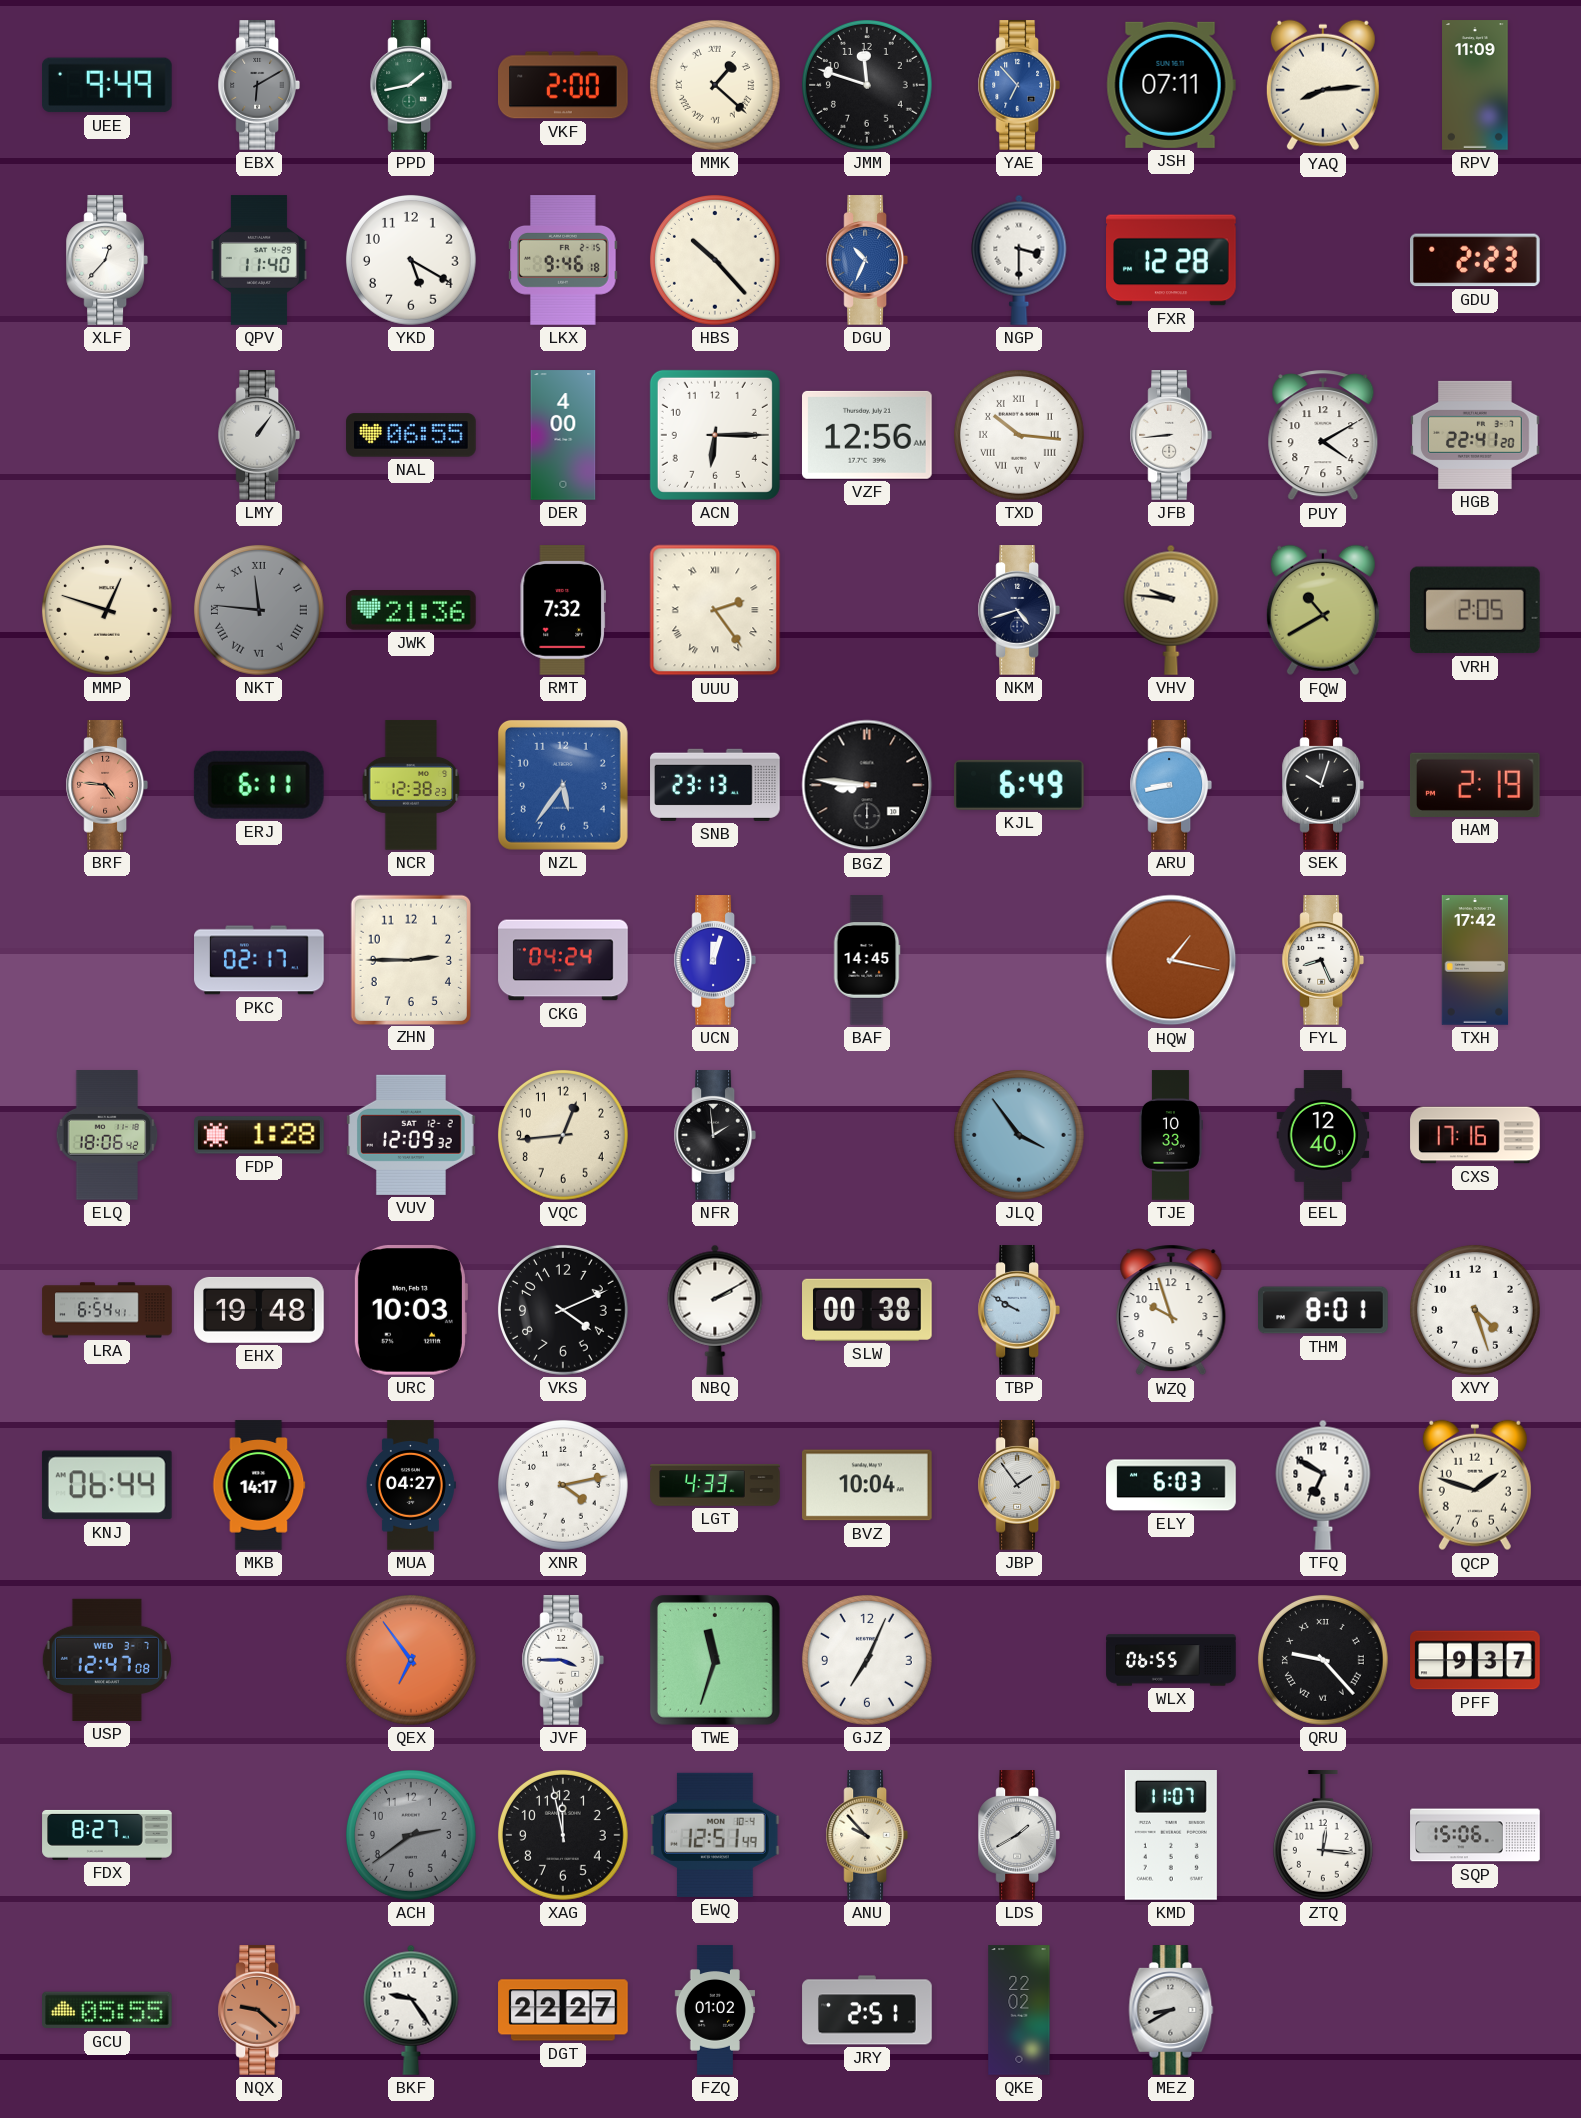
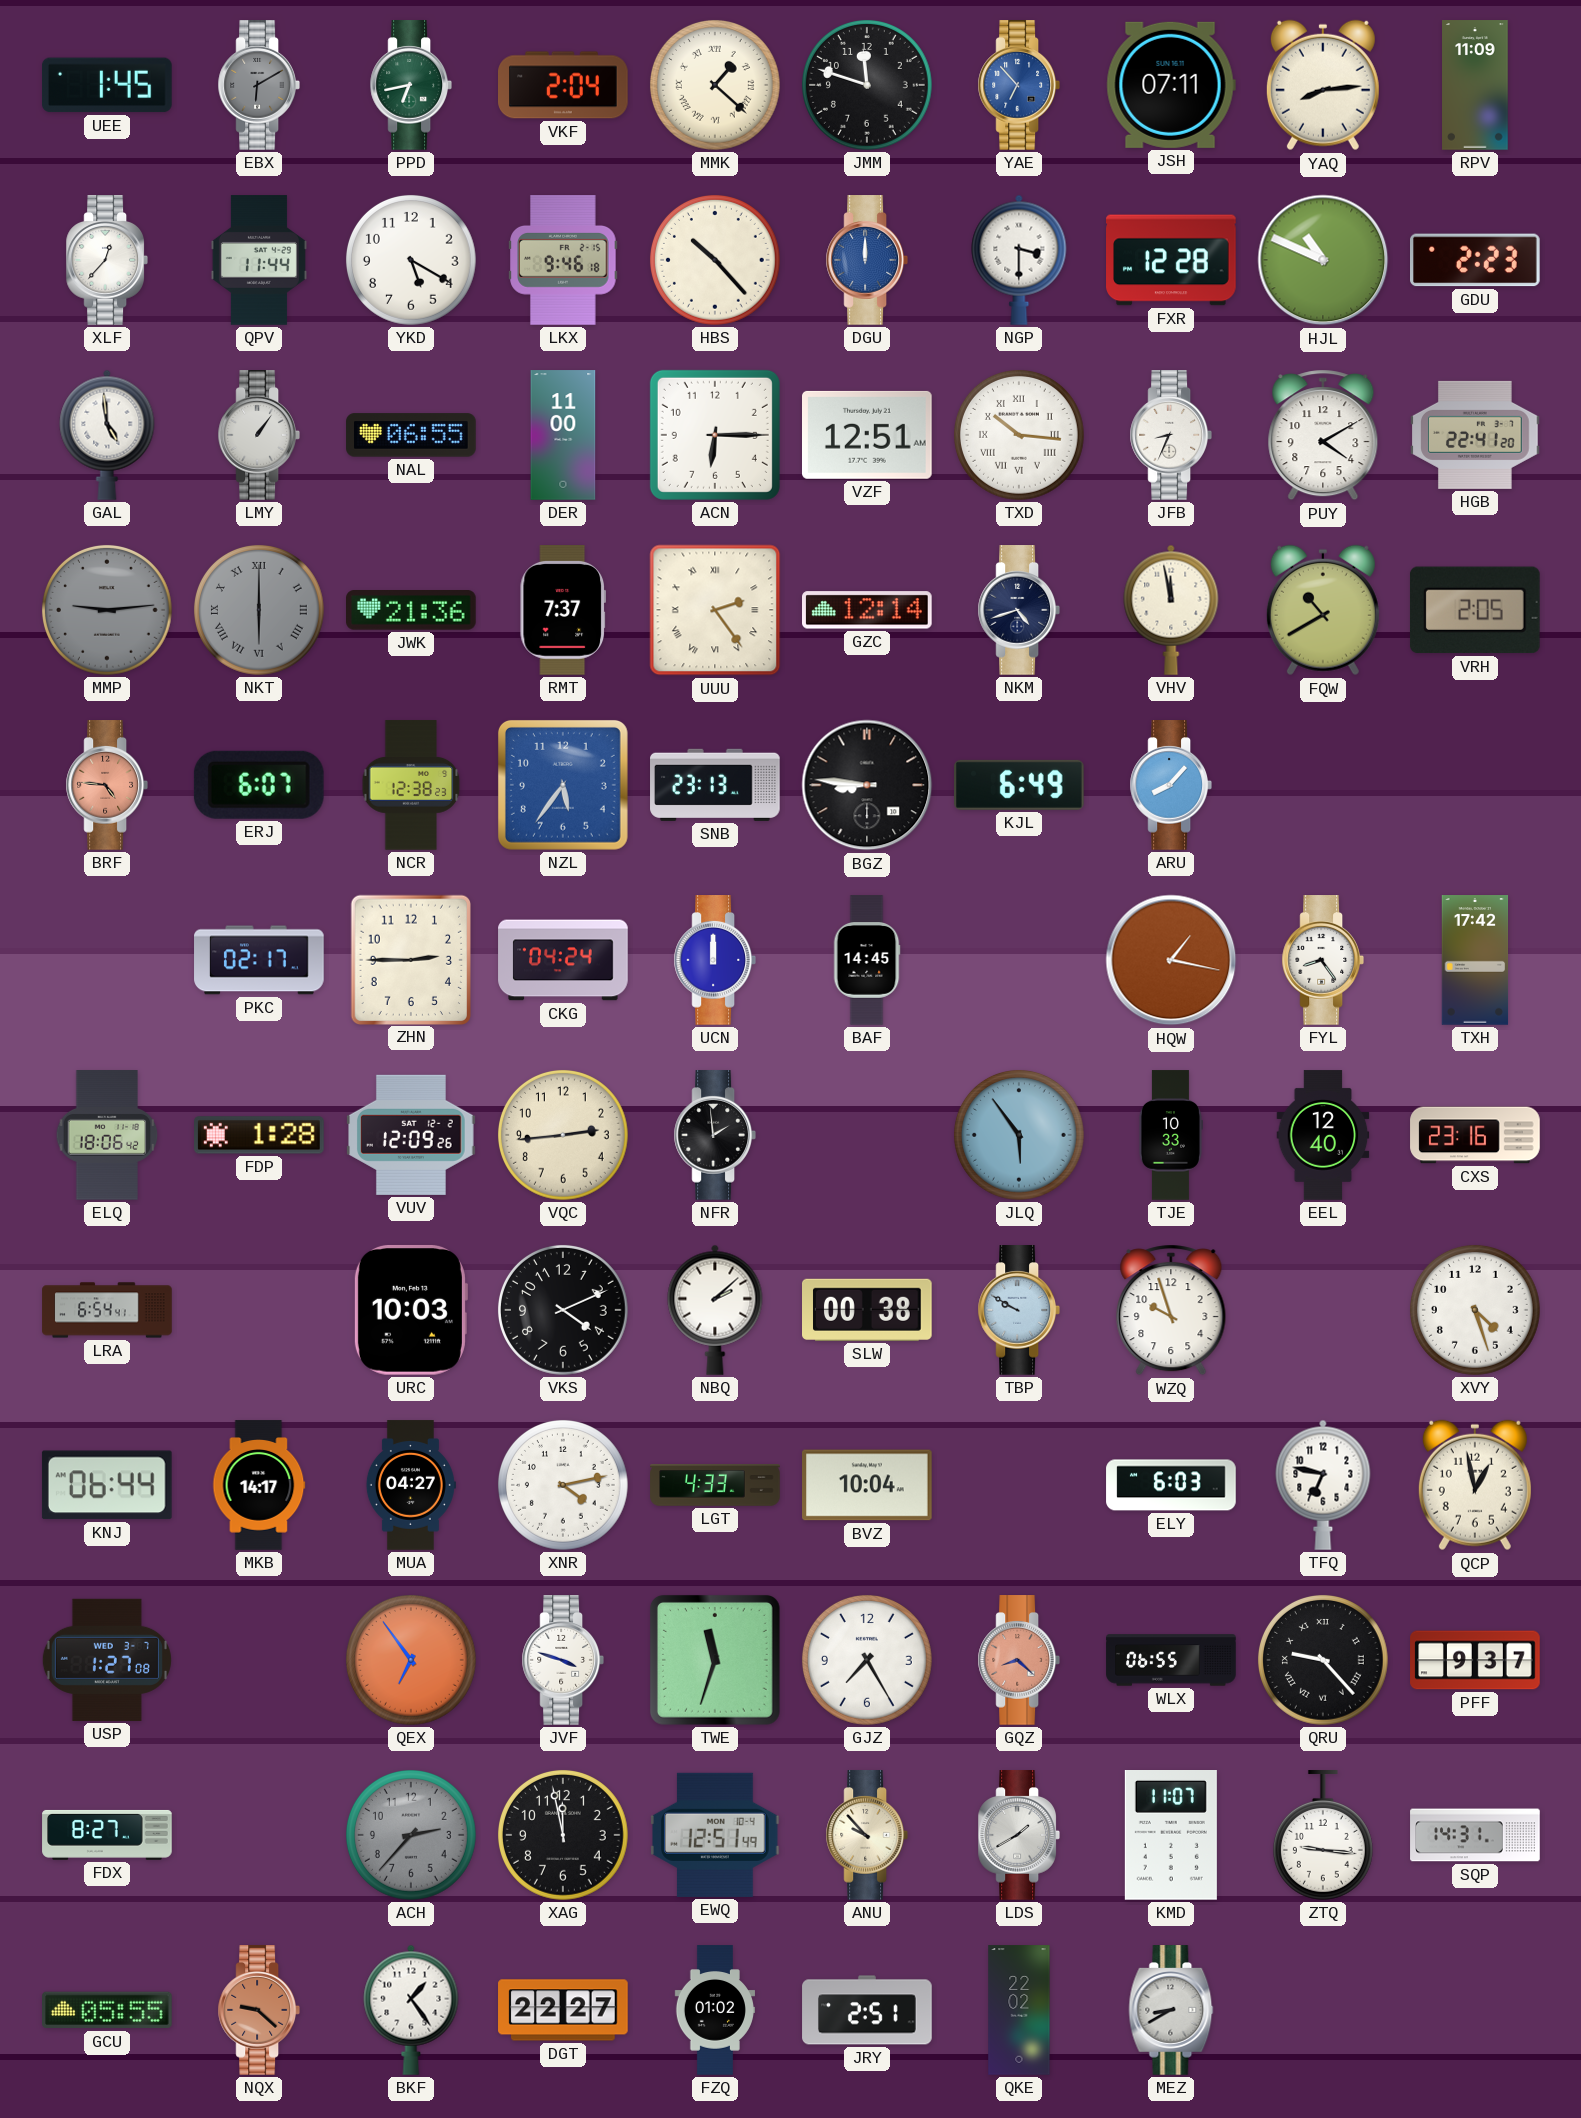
UEE: 9:49 -> 1:45 (108, 85)
PPD: 1:43 -> 6:43 (410, 85)
VKF: 2:00 -> 2:04 (564, 85)
QPV: 11:40 -> 11:44 (259, 260)
DGU: 10:34 -> 12:00 (866, 260)
HJL: none -> 10:49 (1323, 260)
GAL: none -> 4:59 (107, 435)
DER: 4:00 -> 11:00 (563, 435)
VZF: 12:56 -> 12:51 (868, 435)
JFB: 8:44 -> 8:34 (1170, 435)
MMP: 12:48 -> 9:14 (107, 610)
MMP dial: cream -> grey (107, 610)
NKT: 11:46 -> 6:00 (259, 610)
RMT: 7:32 -> 7:37 (562, 610)
GZC: none -> 12:14 (868, 610)
VHV: 9:46 -> 11:58 (1171, 610)
ERJ: 6:11 -> 6:07 (259, 785)
ARU: 8:43 -> 8:07 (1170, 785)
SEK: 10:03 -> none (1322, 785)
HAM: 2:19 -> none (1475, 785)
UCN: 12:03 -> 12:00 (714, 960)
FYL: 8:26 -> 8:24 (1322, 960)
VUV: 12:09:32 -> 12:09:26 (412, 1135)
VQC: 12:44 -> 2:44 (563, 1135)
JLQ: 3:54 -> 5:54 (1019, 1135)
CXS: 17:16 -> 23:16 (1475, 1135)
EHX: 19:48 -> none (259, 1310)
NBQ: 2:10 -> 2:08 (715, 1310)
THM: 8:01 -> none (1323, 1310)
JBP: 1:54 -> none (1018, 1485)
TFQ: 6:50 -> 6:47 (1323, 1485)
QCP: 1:48 -> 12:58 (1475, 1485)
USP: 12:47 -> 1:27 (107, 1660)
JVF: 3:45 -> 3:48 (562, 1660)
GJZ: 7:04 -> 7:25 (867, 1660)
GQZ: none -> 8:22 (1018, 1660)
ACH: 2:39 -> 2:37 (411, 1835)
ZTQ: 12:16 -> 9:16 (1323, 1835)
SQP: 15:06 -> 14:31 (1475, 1835)
BKF: 9:24 -> 1:24 (411, 2010)
